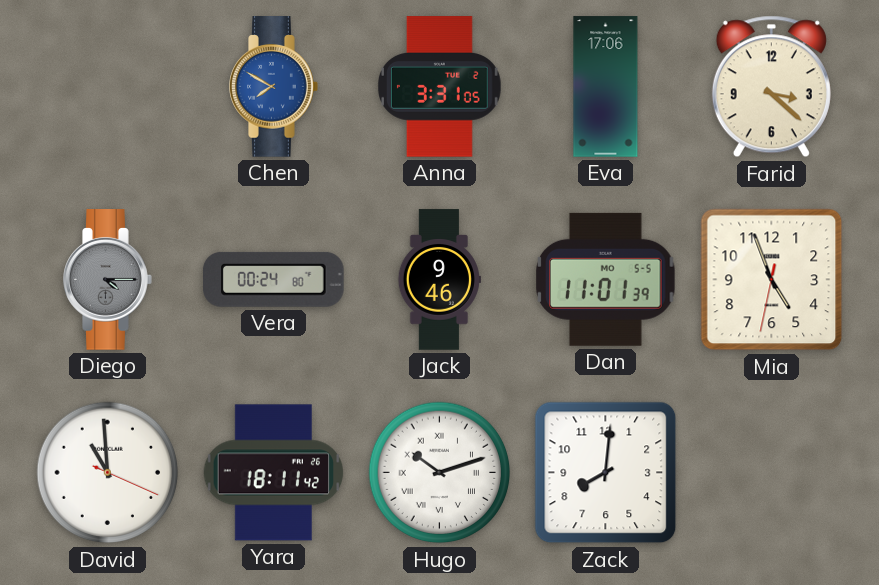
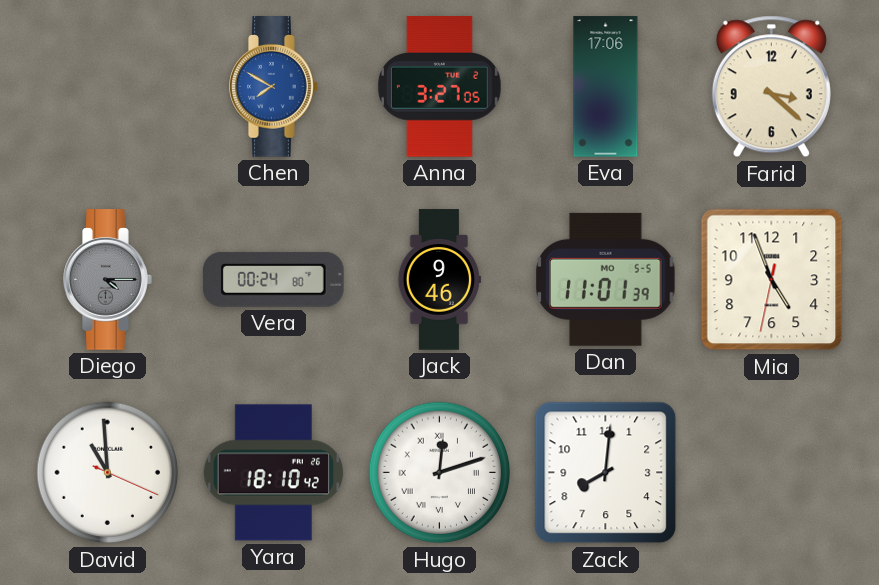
Anna: 3:31 -> 3:27 (439, 87)
Yara: 18:11 -> 18:10 (274, 473)
Hugo: 10:12 -> 12:12 (440, 473)
